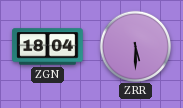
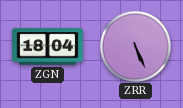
ZRR: 5:30 -> 5:26 (135, 46)
